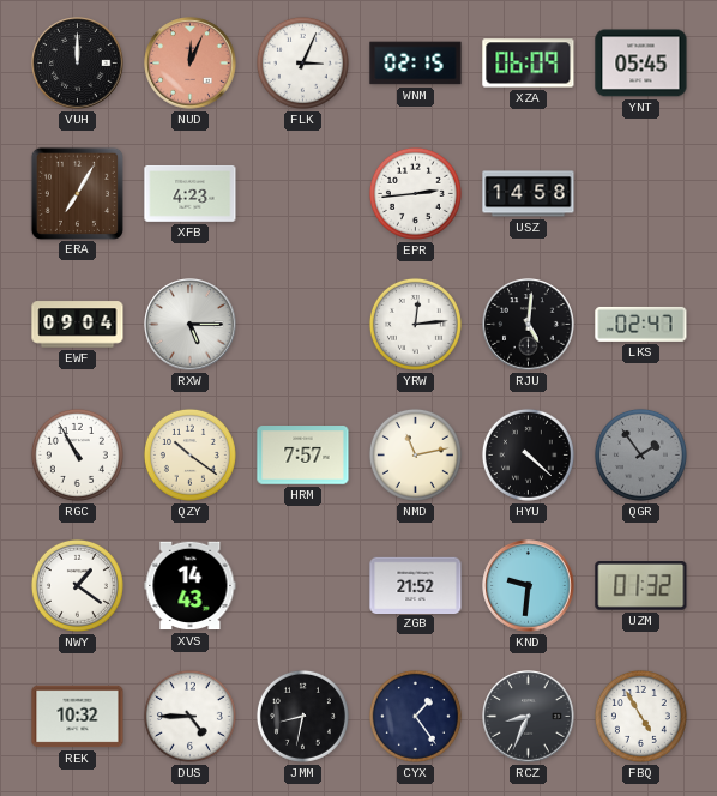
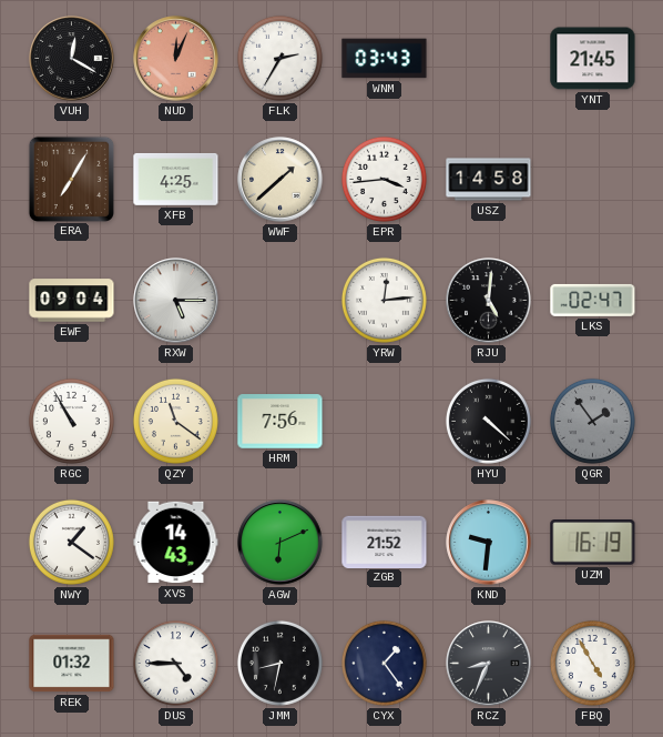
VUH: 12:00 -> 12:20 (72, 59)
FLK: 3:04 -> 2:35 (279, 58)
WNM: 02:15 -> 03:43 (385, 59)
XZA: 06:09 -> none (529, 64)
YNT: 05:45 -> 21:45 (593, 59)
XFB: 4:23 -> 4:25 (176, 179)
WWF: none -> 1:38 (280, 180)
EPR: 2:44 -> 3:44 (384, 179)
QZY: 10:21 -> 11:21 (175, 421)
HRM: 7:57 -> 7:56 (280, 422)
NMD: 11:13 -> none (415, 454)
AGW: none -> 6:11 (280, 543)
UZM: 01:32 -> 16:19 (593, 543)
REK: 10:32 -> 01:32 (72, 664)
